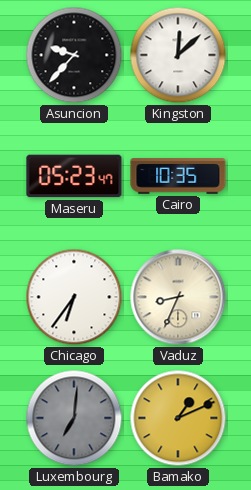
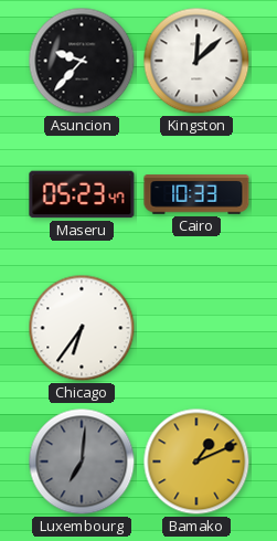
Cairo: 10:35 -> 10:33 (196, 194)
Vaduz: 8:34 -> none (178, 297)
